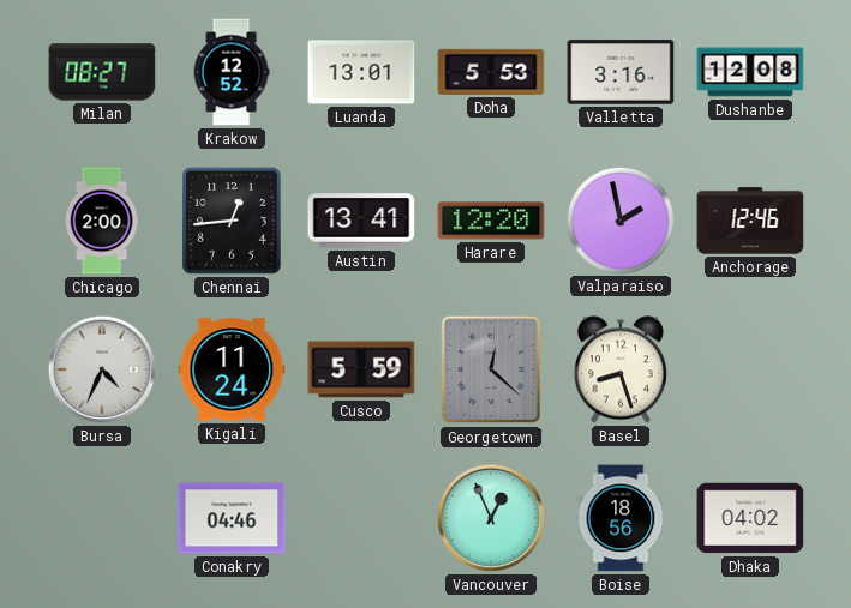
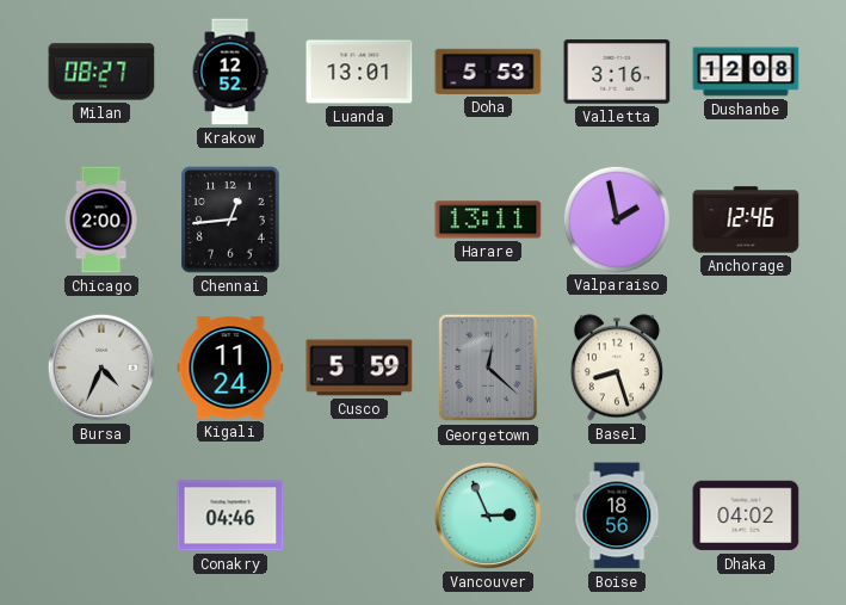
Austin: 13:41 -> none (361, 221)
Harare: 12:20 -> 13:11 (488, 220)
Vancouver: 12:56 -> 2:56 (488, 516)
